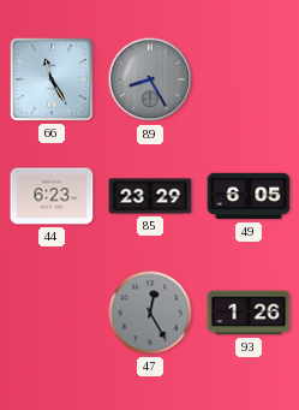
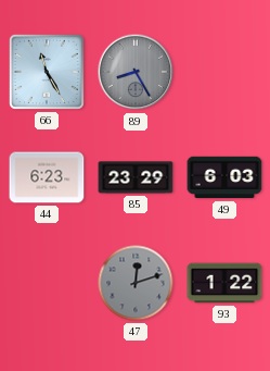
49: 6:05 -> 6:03 (224, 177)
47: 12:25 -> 12:12 (136, 283)
93: 1:26 -> 1:22 (224, 283)
